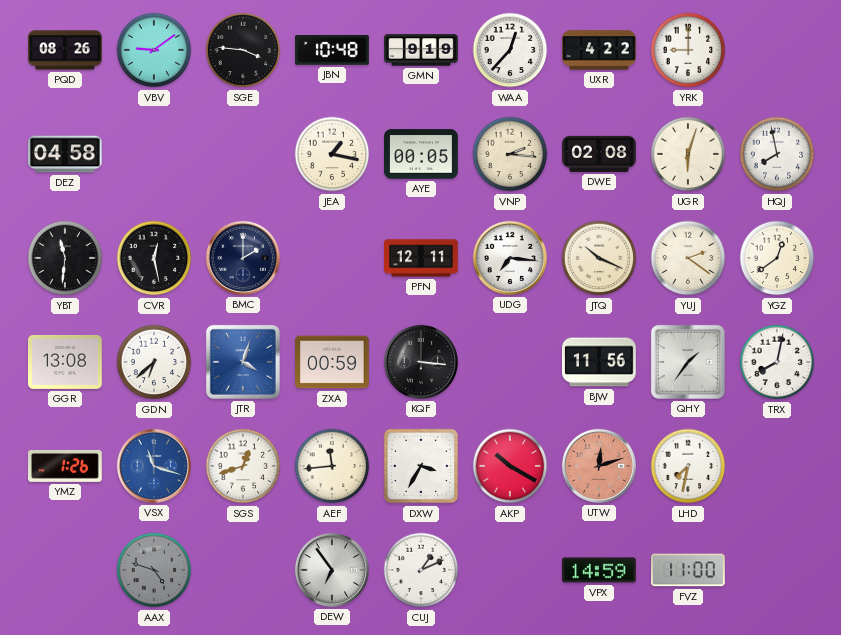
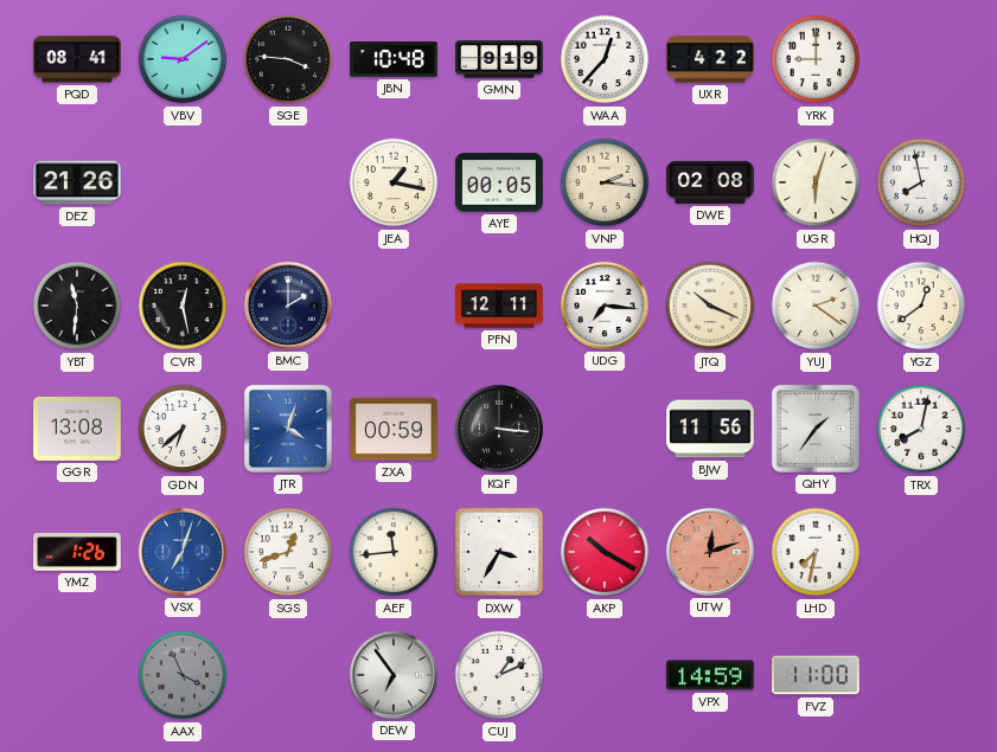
PQD: 08:26 -> 08:41 (77, 59)
DEZ: 04:58 -> 21:26 (78, 182)
VSX: 11:18 -> 7:03 (183, 552)
AAX: 4:48 -> 3:56 (183, 675)
